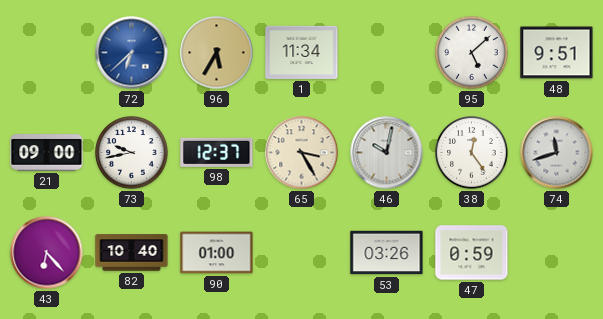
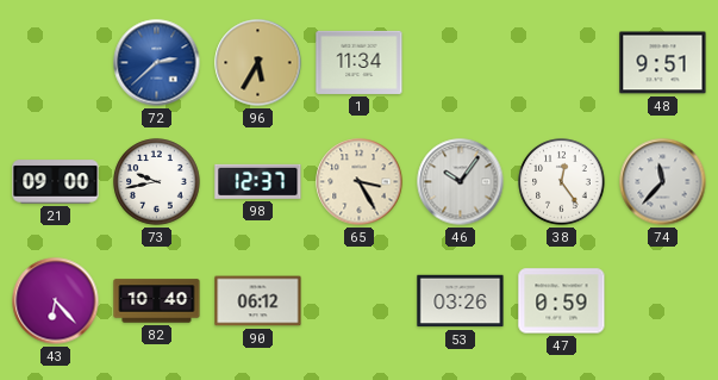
72: 6:38 -> 2:38 (157, 63)
95: 5:08 -> none (472, 53)
46: 10:02 -> 10:06 (461, 182)
74: 11:42 -> 11:37 (663, 182)
90: 01:00 -> 06:12 (258, 301)
